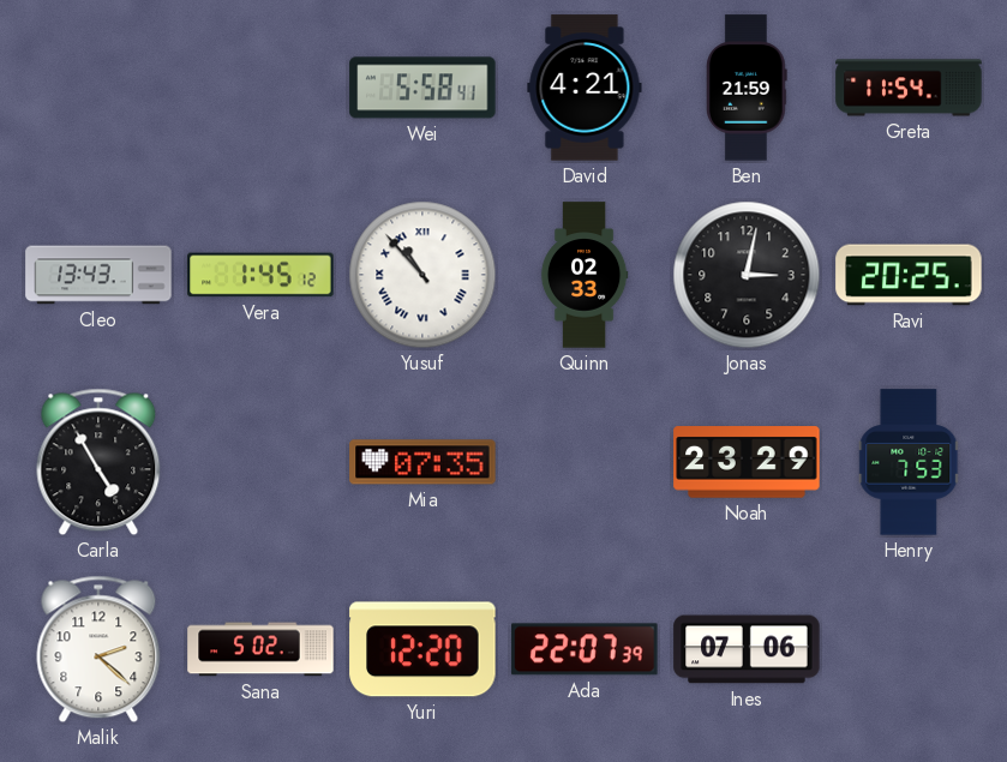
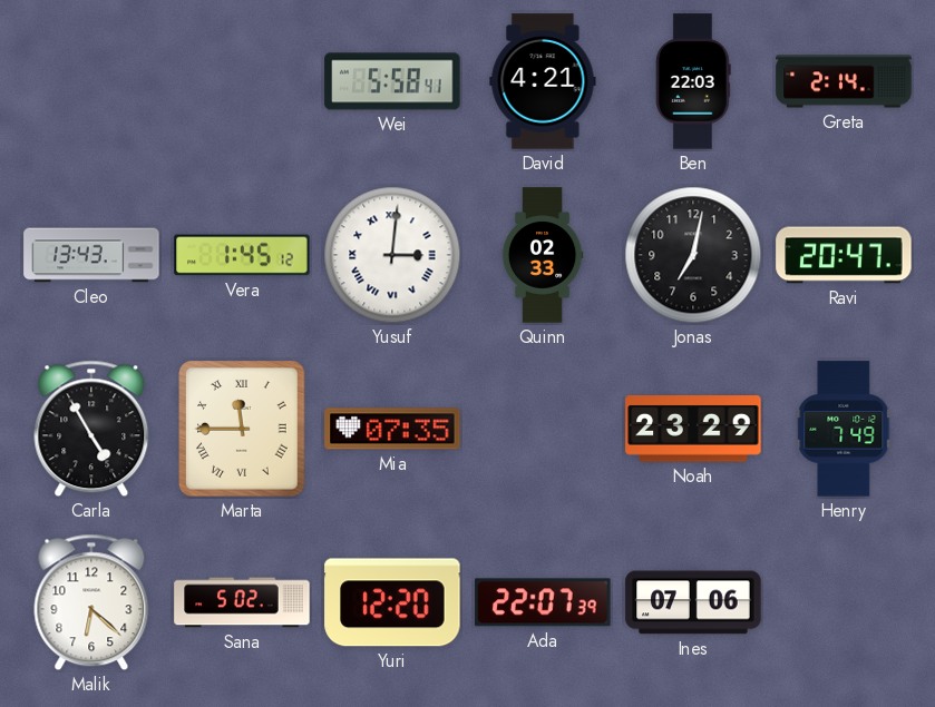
Ben: 21:59 -> 22:03 (694, 81)
Greta: 11:54 -> 2:14 (844, 81)
Yusuf: 10:53 -> 3:01 (392, 255)
Jonas: 3:02 -> 7:02 (693, 255)
Ravi: 20:25 -> 20:47 (844, 255)
Marta: none -> 11:45 (243, 429)
Henry: 7:53 -> 7:49 (845, 429)
Malik: 2:22 -> 6:22 (91, 602)
